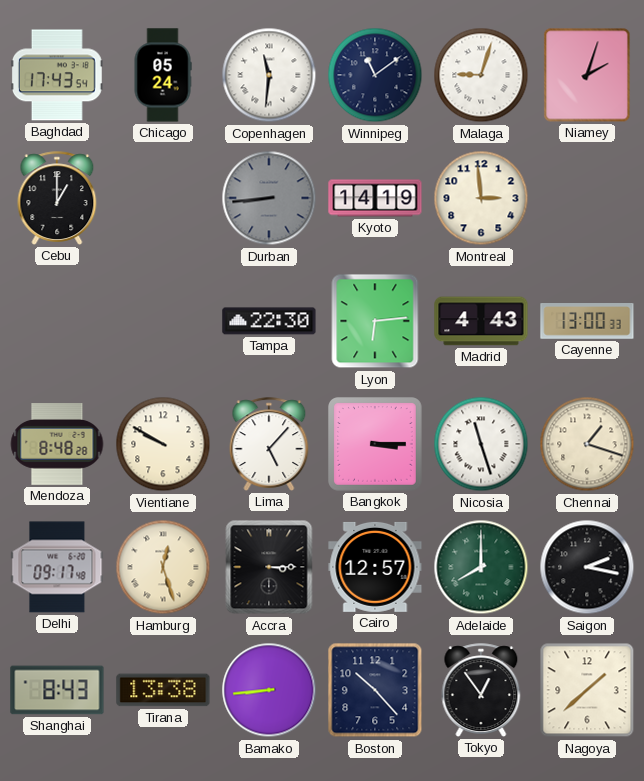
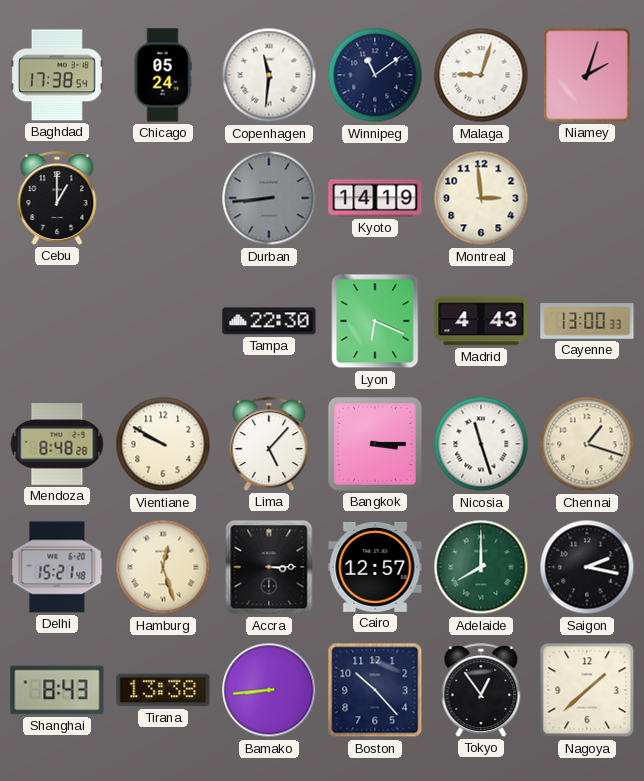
Baghdad: 17:43 -> 17:38 (57, 75)
Lyon: 6:14 -> 6:19 (375, 321)
Delhi: 09:17 -> 15:21 (57, 567)
